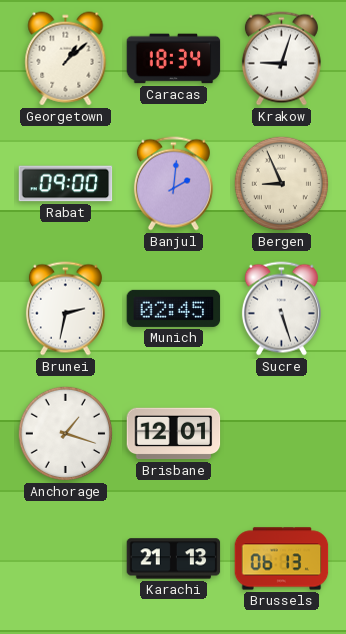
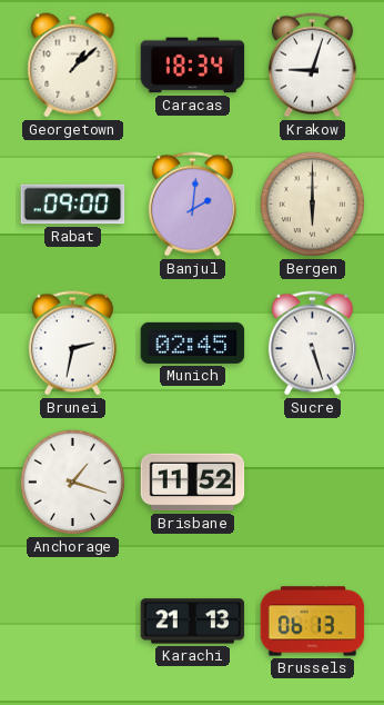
Bergen: 8:56 -> 6:00 (312, 203)
Brisbane: 12:01 -> 11:52 (193, 483)
